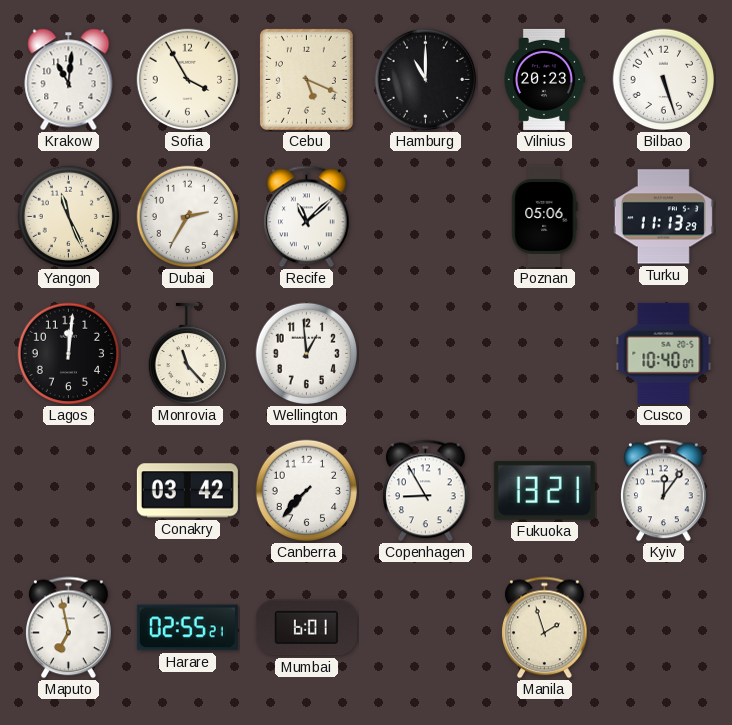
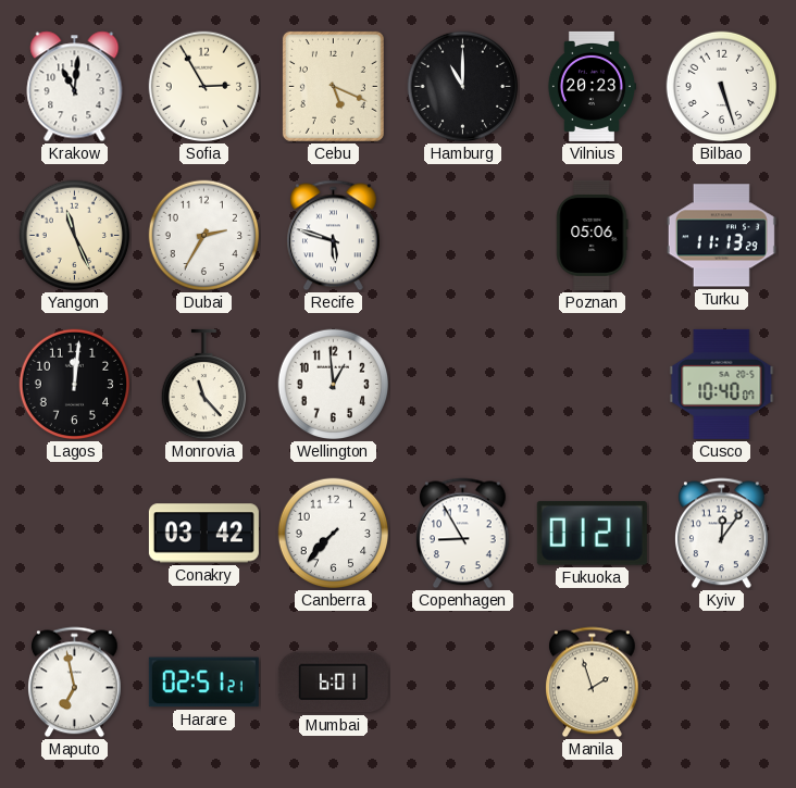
Sofia: 3:55 -> 2:55 (204, 87)
Recife: 11:08 -> 5:48 (334, 236)
Fukuoka: 13:21 -> 01:21 (592, 533)
Harare: 02:55 -> 02:51 (203, 683)
